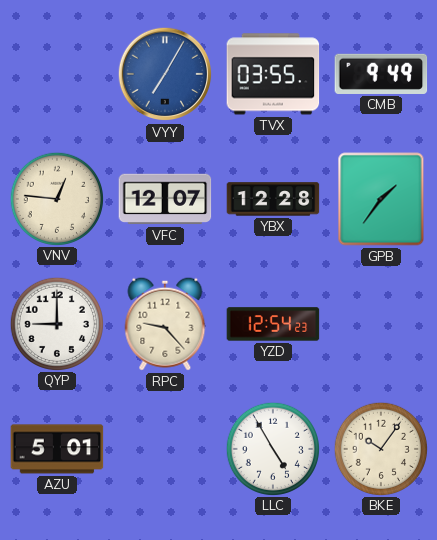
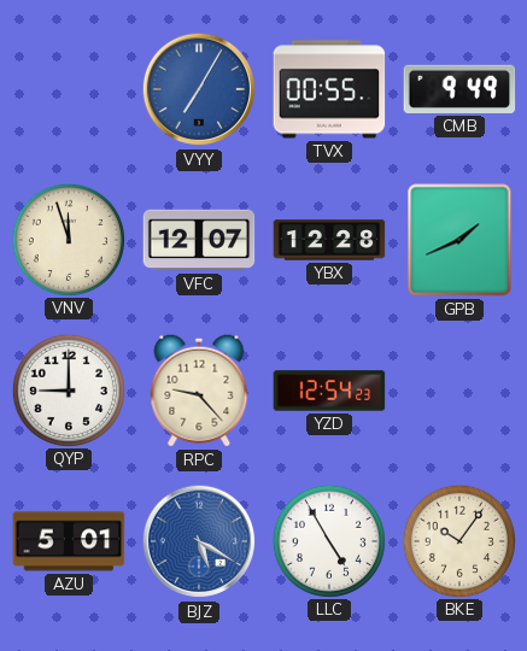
TVX: 03:55 -> 00:55 (329, 89)
VNV: 12:46 -> 11:57 (68, 239)
GPB: 1:36 -> 1:41 (459, 240)
BJZ: none -> 5:20 (199, 541)
